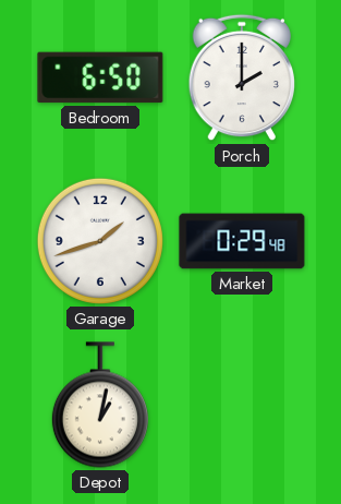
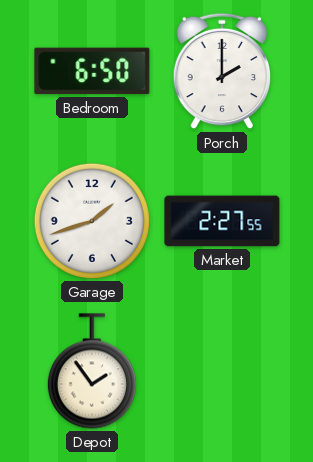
Market: 0:29 -> 2:27 (222, 221)
Depot: 1:02 -> 1:54 (92, 371)
